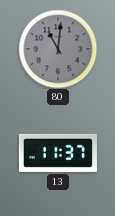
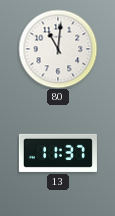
80 dial: grey -> white (58, 49)
